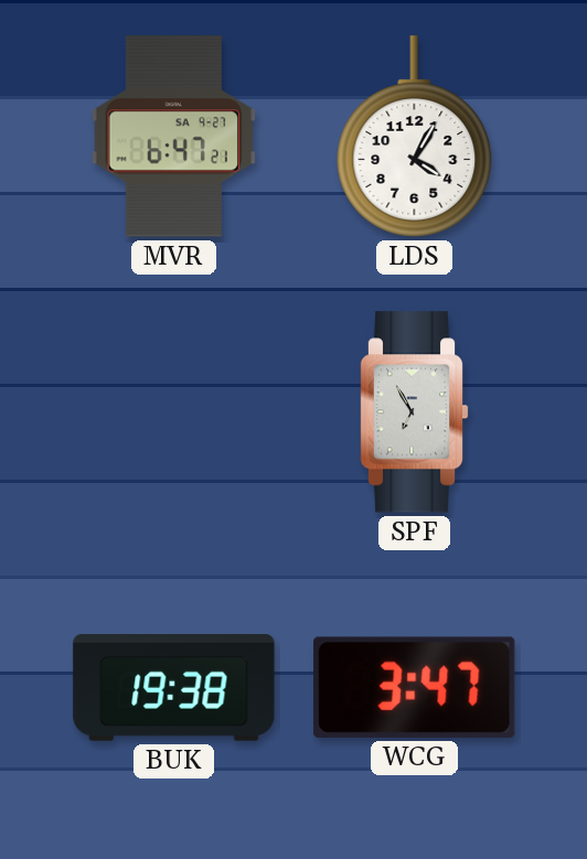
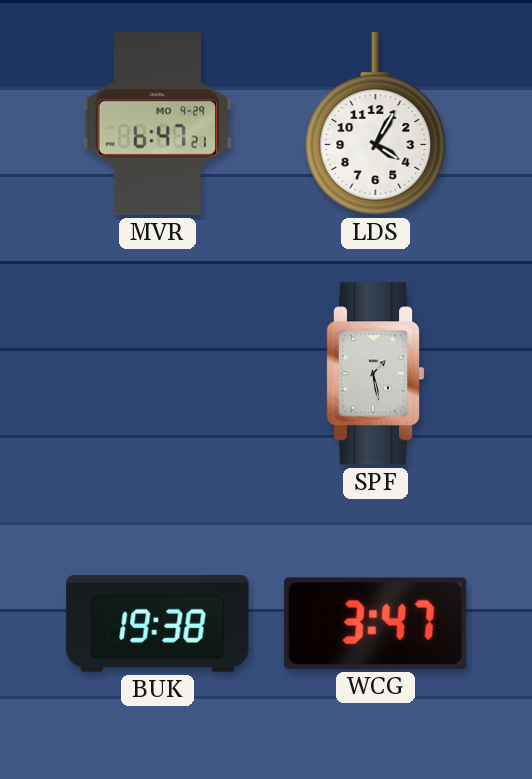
MVR date: SA 9-27 -> MO 9-29 (158, 124)
SPF: 6:55 -> 1:28 (375, 374)
